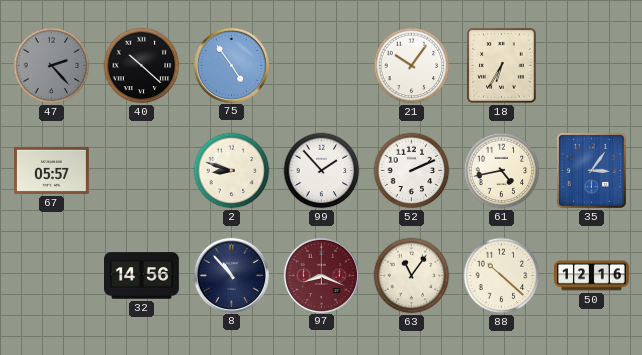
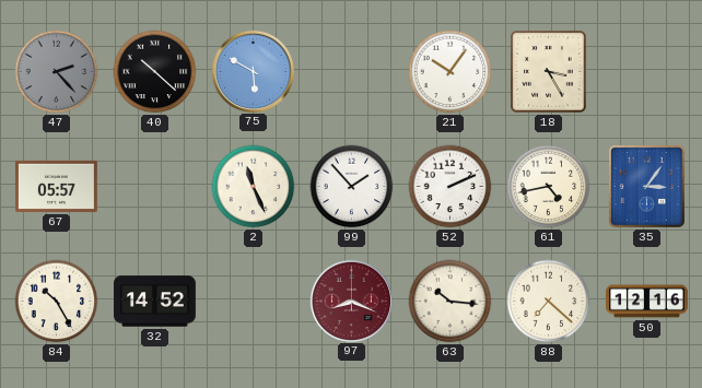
75: 4:54 -> 5:50 (253, 71)
18: 6:35 -> 3:25 (549, 72)
2: 8:48 -> 11:26 (254, 187)
84: none -> 10:25 (57, 302)
32: 14:56 -> 14:52 (155, 302)
8: 10:53 -> none (231, 275)
63: 11:06 -> 10:16 (451, 302)
88: 10:22 -> 7:22 (549, 302)
